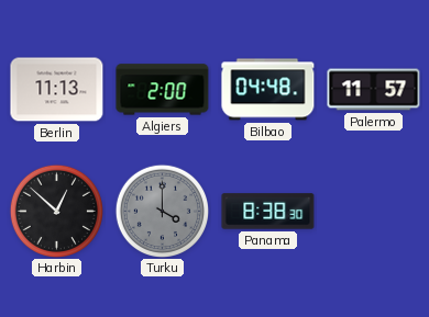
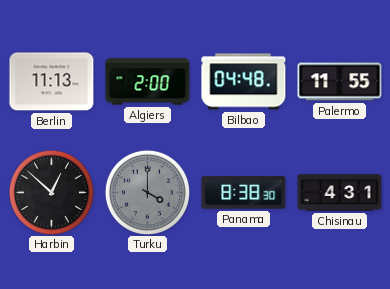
Palermo: 11:57 -> 11:55 (340, 82)
Chisinau: none -> 4:31 (340, 193)
